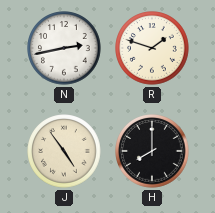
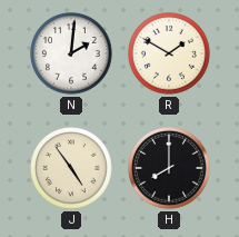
N: 2:43 -> 2:01 (71, 53)
R: 1:48 -> 1:50 (169, 53)
